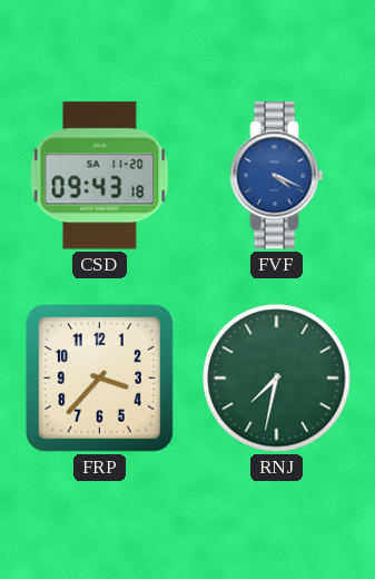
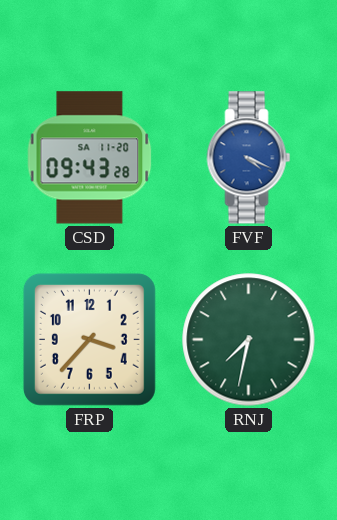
CSD: 09:43:18 -> 09:43:28 (90, 158)
